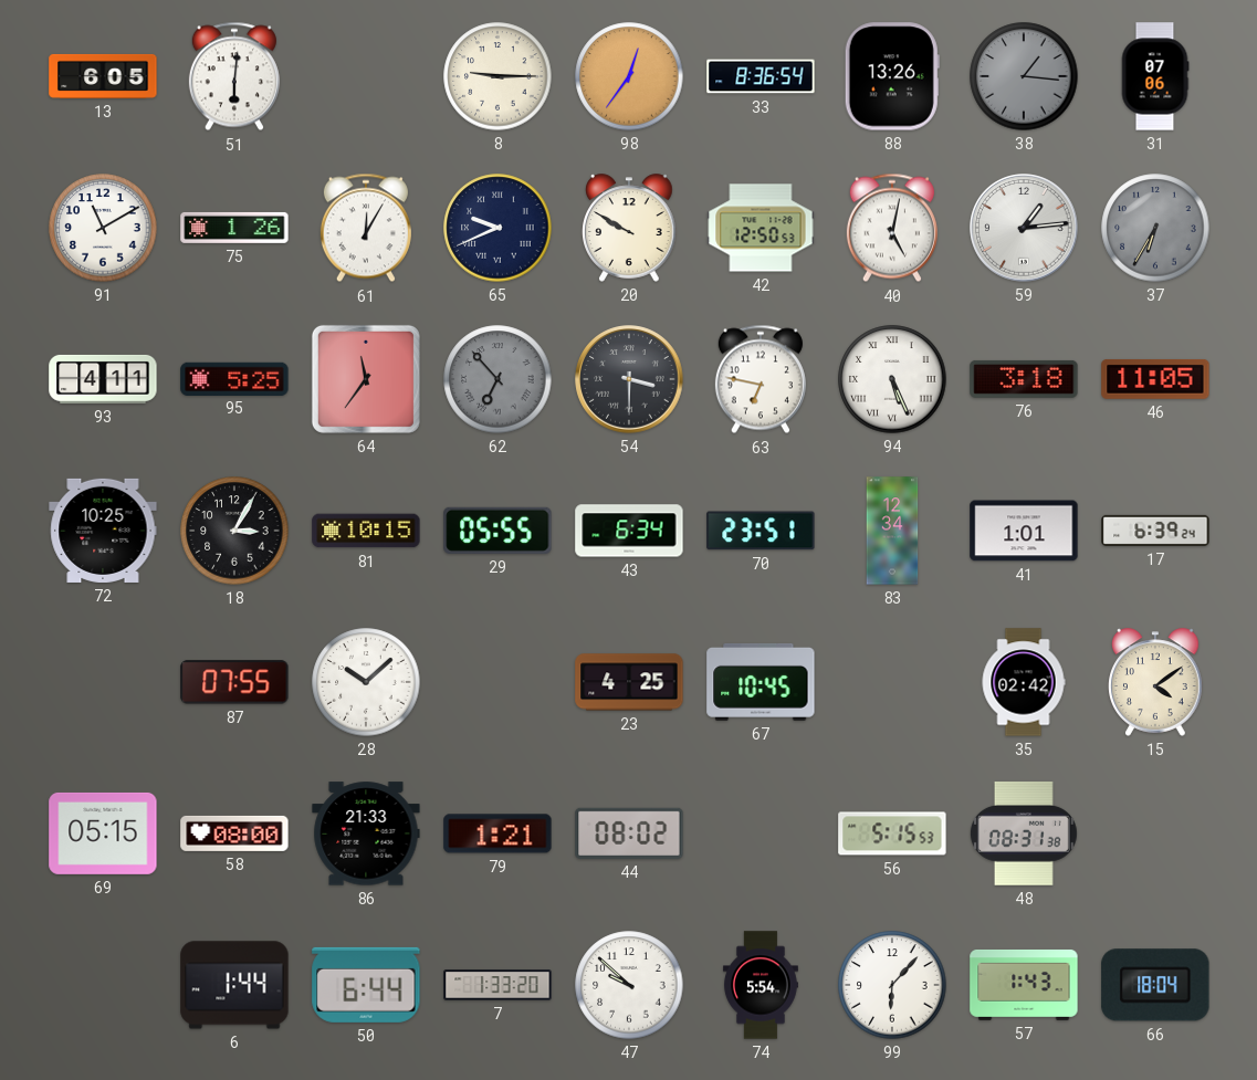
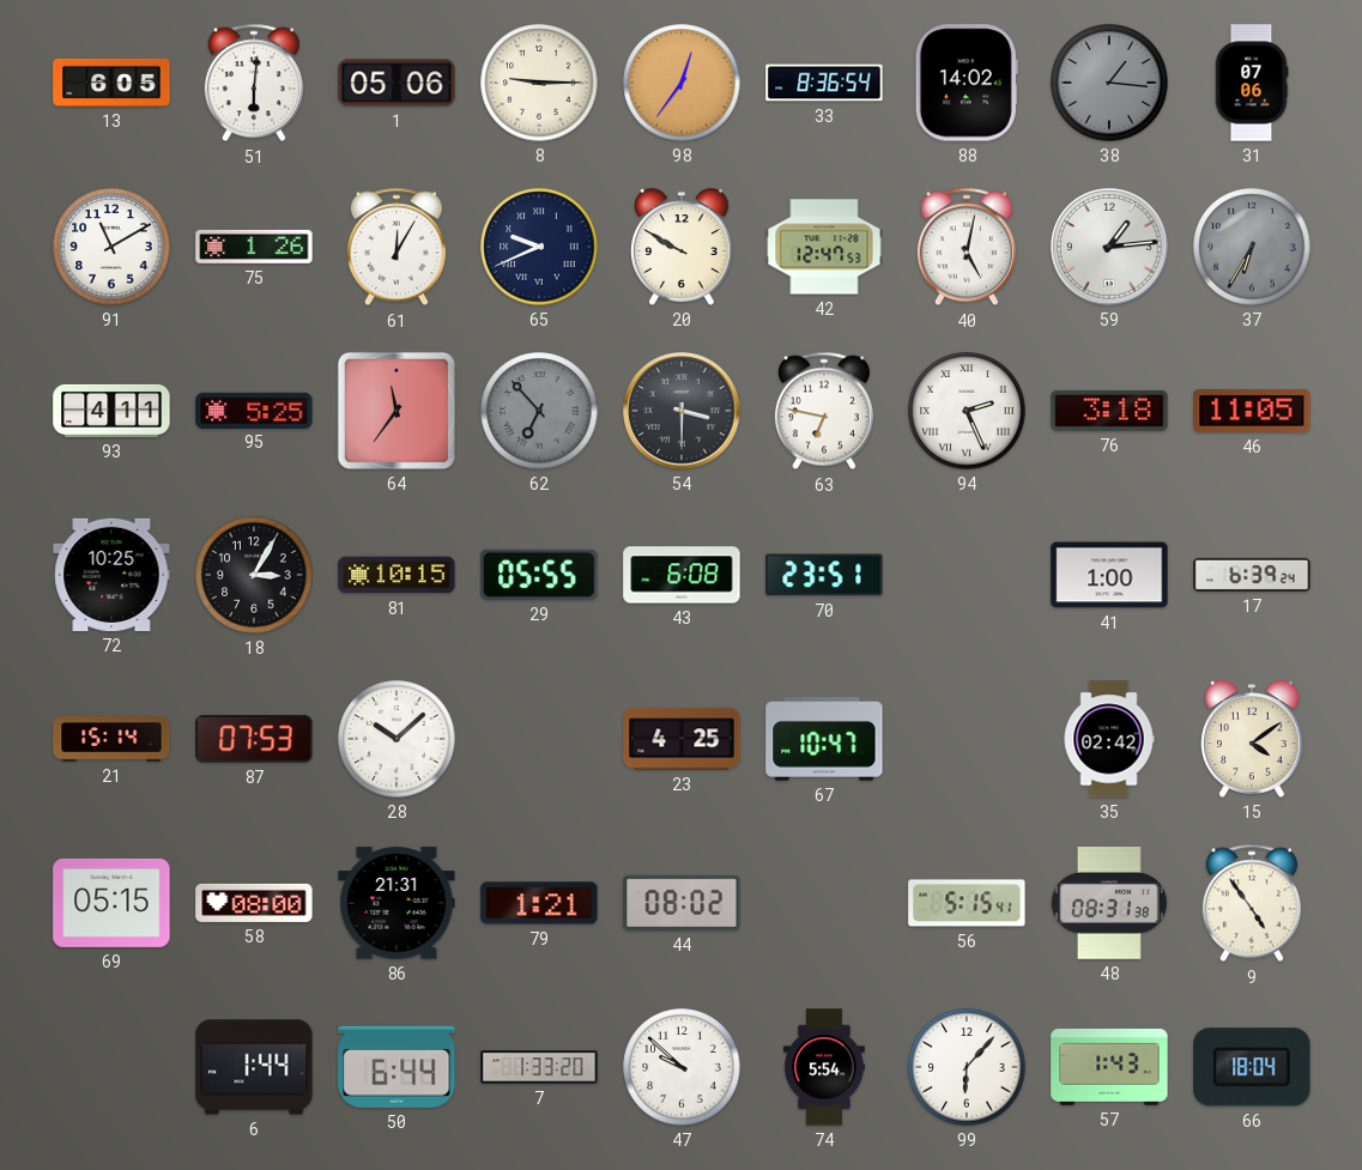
1: none -> 05:06 (397, 83)
88: 13:26 -> 14:02 (967, 83)
42: 12:50 -> 12:47 (824, 247)
94: 5:26 -> 2:26 (967, 411)
43: 6:34 -> 6:08 (682, 575)
83: 12:34 -> none (892, 531)
41: 1:01 -> 1:00 (1109, 575)
21: none -> 15:14 (111, 739)
87: 07:55 -> 07:53 (254, 739)
67: 10:45 -> 10:47 (824, 739)
86: 21:33 -> 21:31 (397, 903)
56: 5:15:53 -> 5:15:41 (967, 903)
9: none -> 4:54 (1252, 903)
